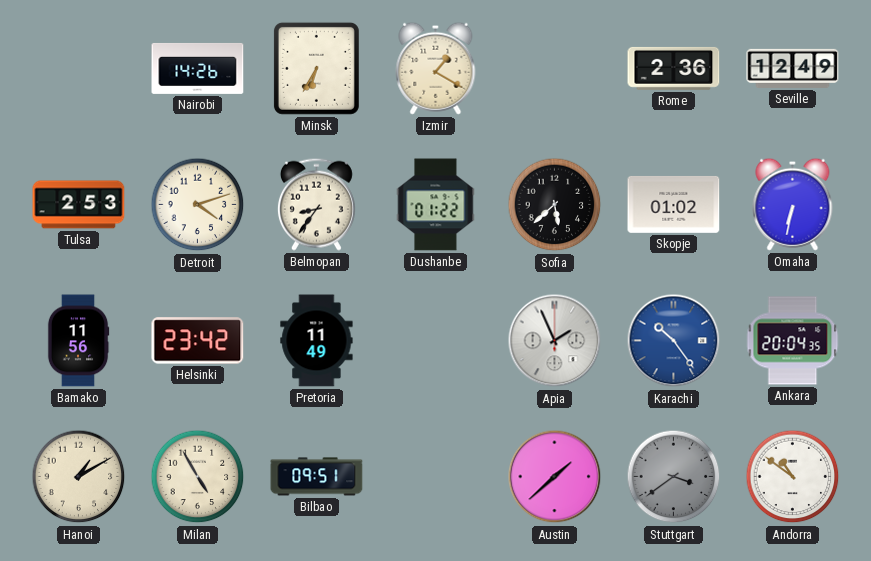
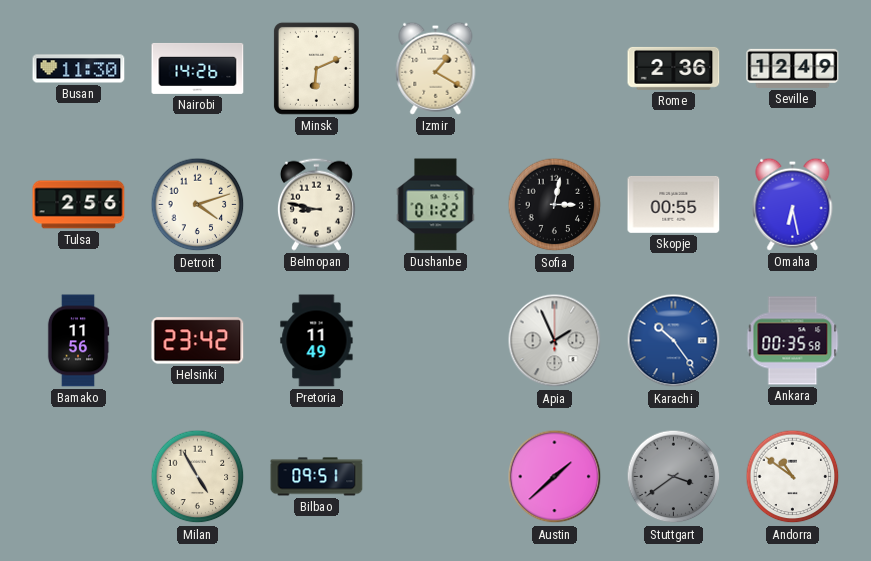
Busan: none -> 11:30 (79, 69)
Minsk: 6:35 -> 6:11 (316, 68)
Tulsa: 2:53 -> 2:56 (79, 205)
Belmopan: 8:36 -> 8:47 (316, 204)
Sofia: 5:38 -> 3:02 (555, 205)
Skopje: 01:02 -> 00:55 (674, 204)
Omaha: 6:32 -> 6:28 (793, 204)
Ankara: 20:04 -> 00:35 (793, 341)
Hanoi: 1:10 -> none (79, 477)
